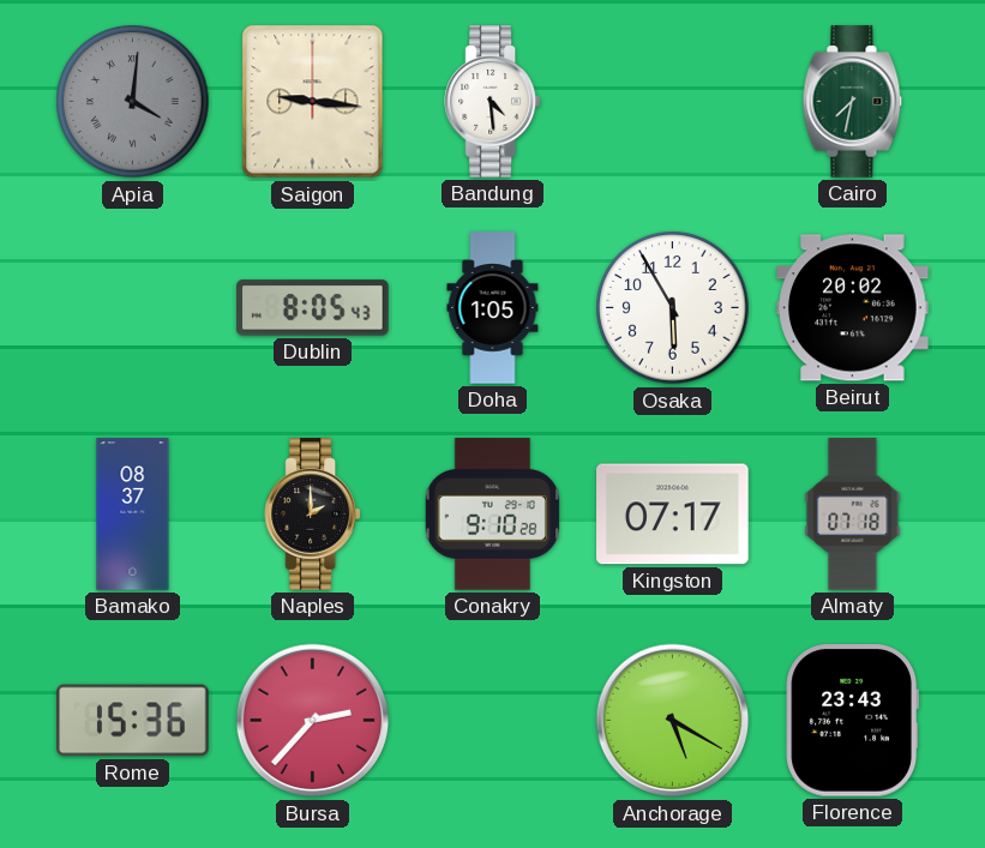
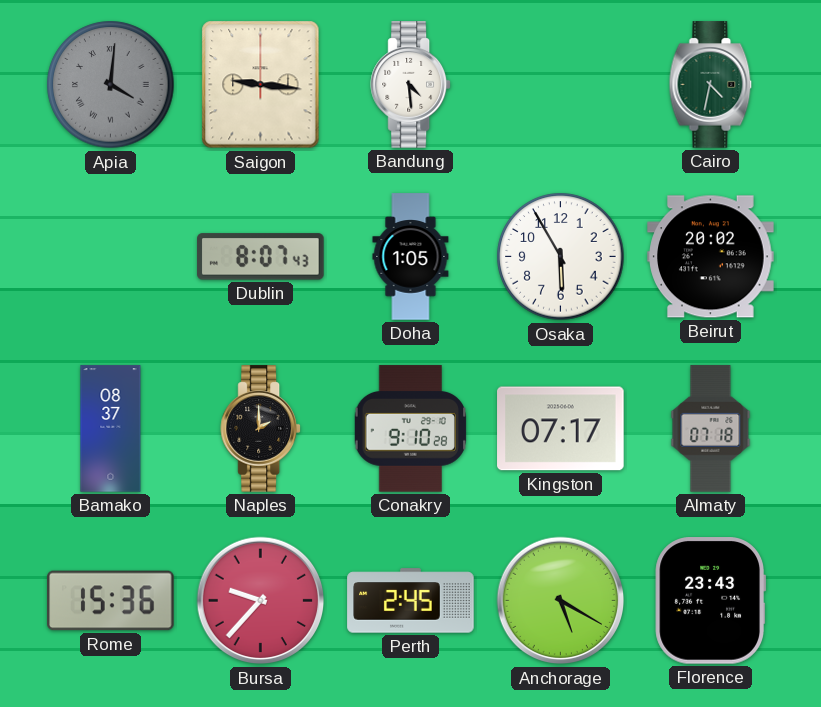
Cairo: 7:32 -> 4:32 (711, 85)
Dublin: 8:05 -> 8:07 (261, 257)
Bursa: 2:37 -> 9:37 (261, 601)
Perth: none -> 2:45 (411, 601)
